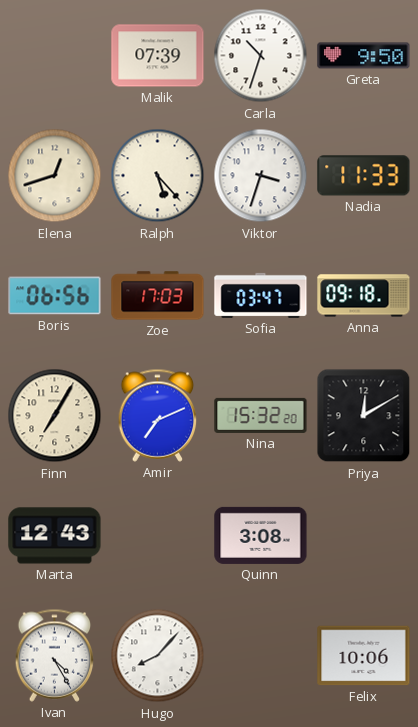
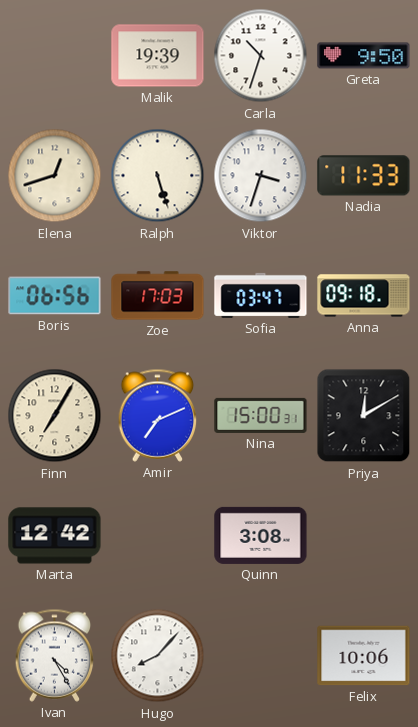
Malik: 07:39 -> 19:39 (158, 56)
Ralph: 5:23 -> 5:27 (158, 176)
Nina: 15:32 -> 15:00 (261, 415)
Marta: 12:43 -> 12:42 (55, 536)
